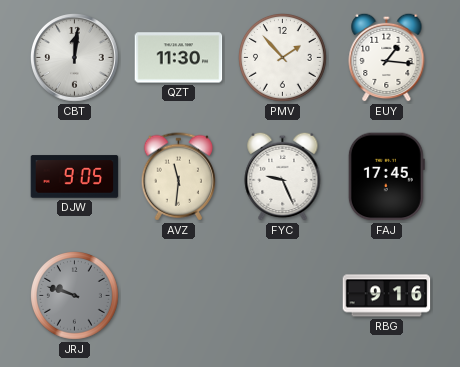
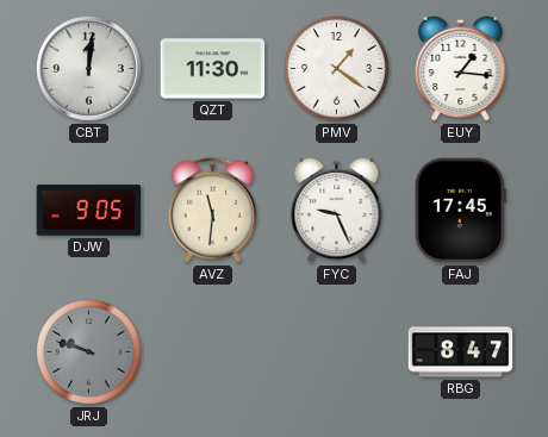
PMV: 1:53 -> 1:21 (337, 69)
RBG: 9:16 -> 8:47 (461, 352)
